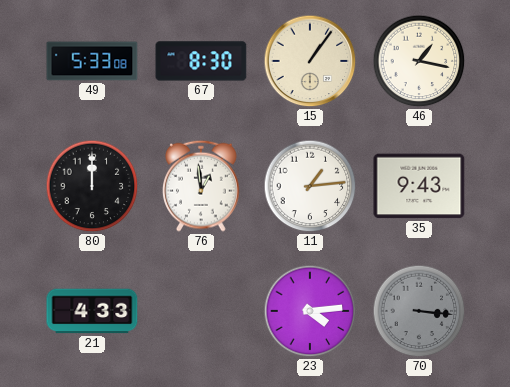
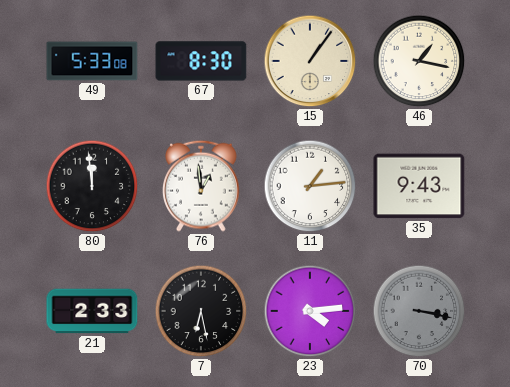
80: 12:00 -> 11:59 (92, 186)
21: 4:33 -> 2:33 (92, 311)
7: none -> 6:28 (201, 311)
70: 3:16 -> 3:17 (419, 311)
